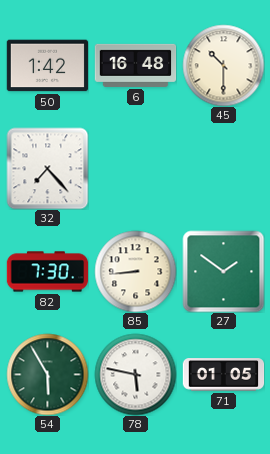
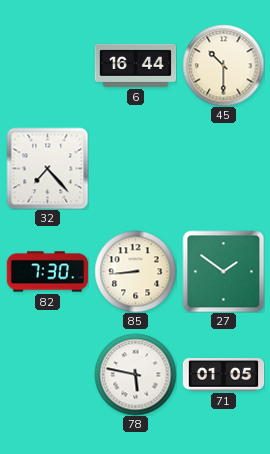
50: 1:42 -> none (47, 66)
6: 16:48 -> 16:44 (135, 65)
54: 5:55 -> none (47, 374)
